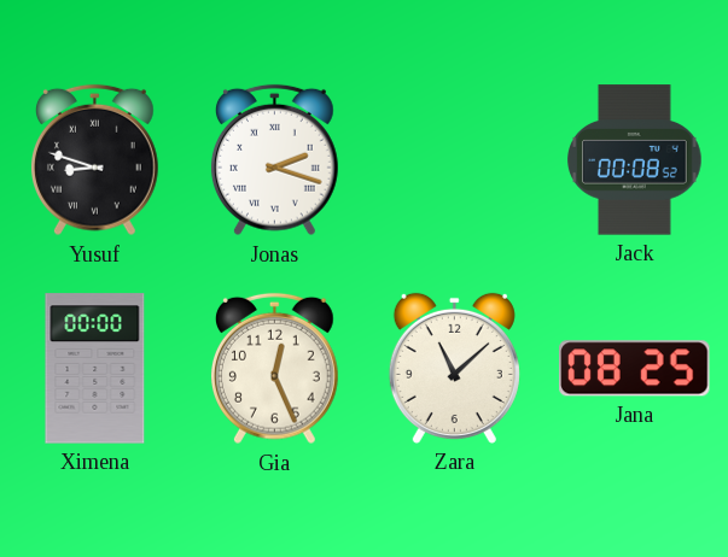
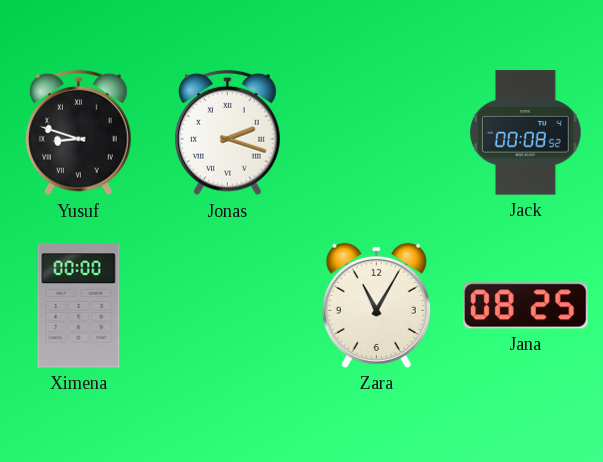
Gia: 12:26 -> none (274, 369)
Zara: 11:08 -> 11:05 (376, 305)
